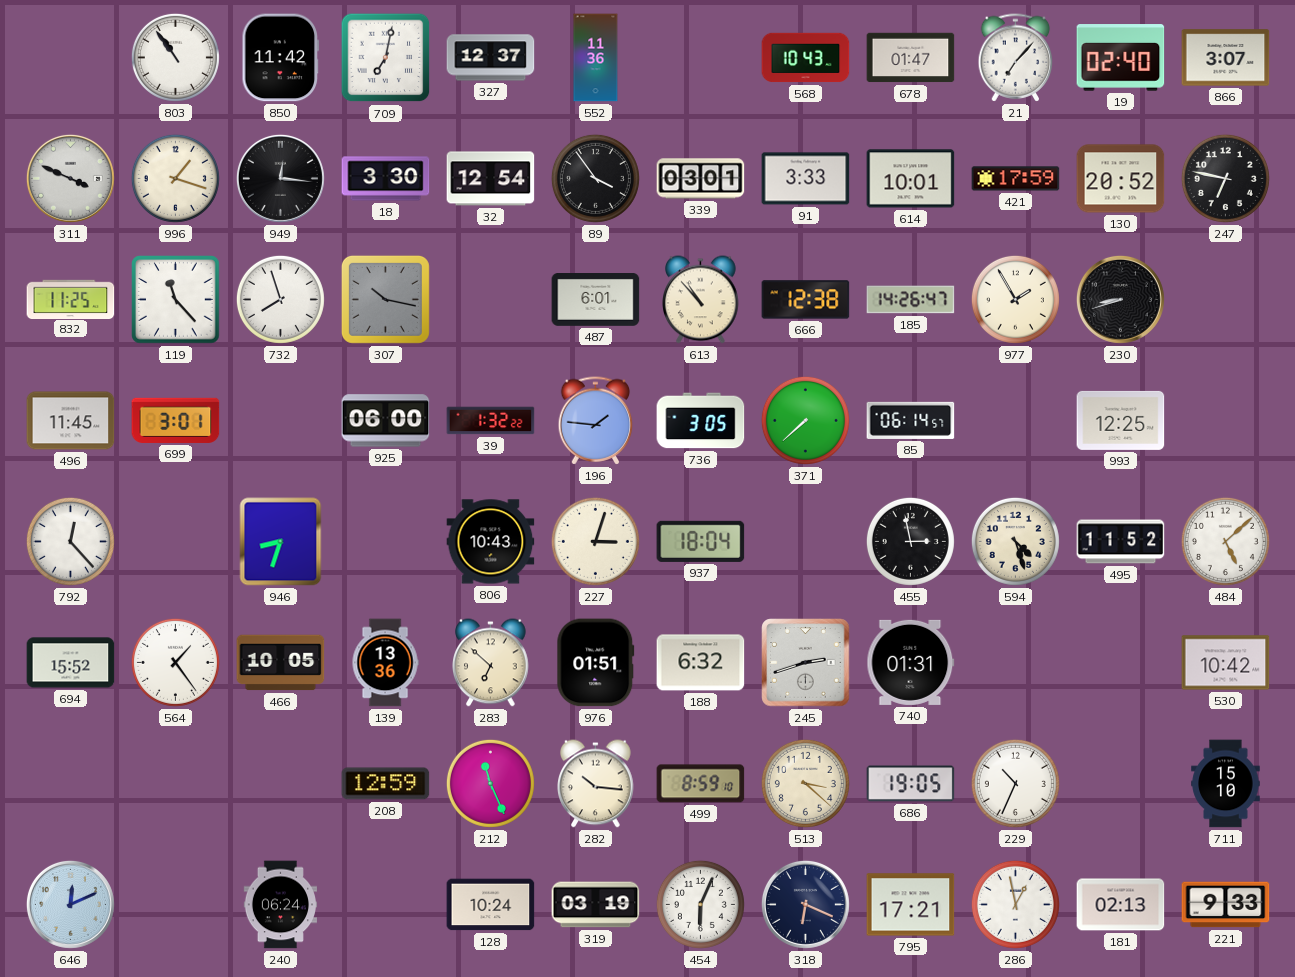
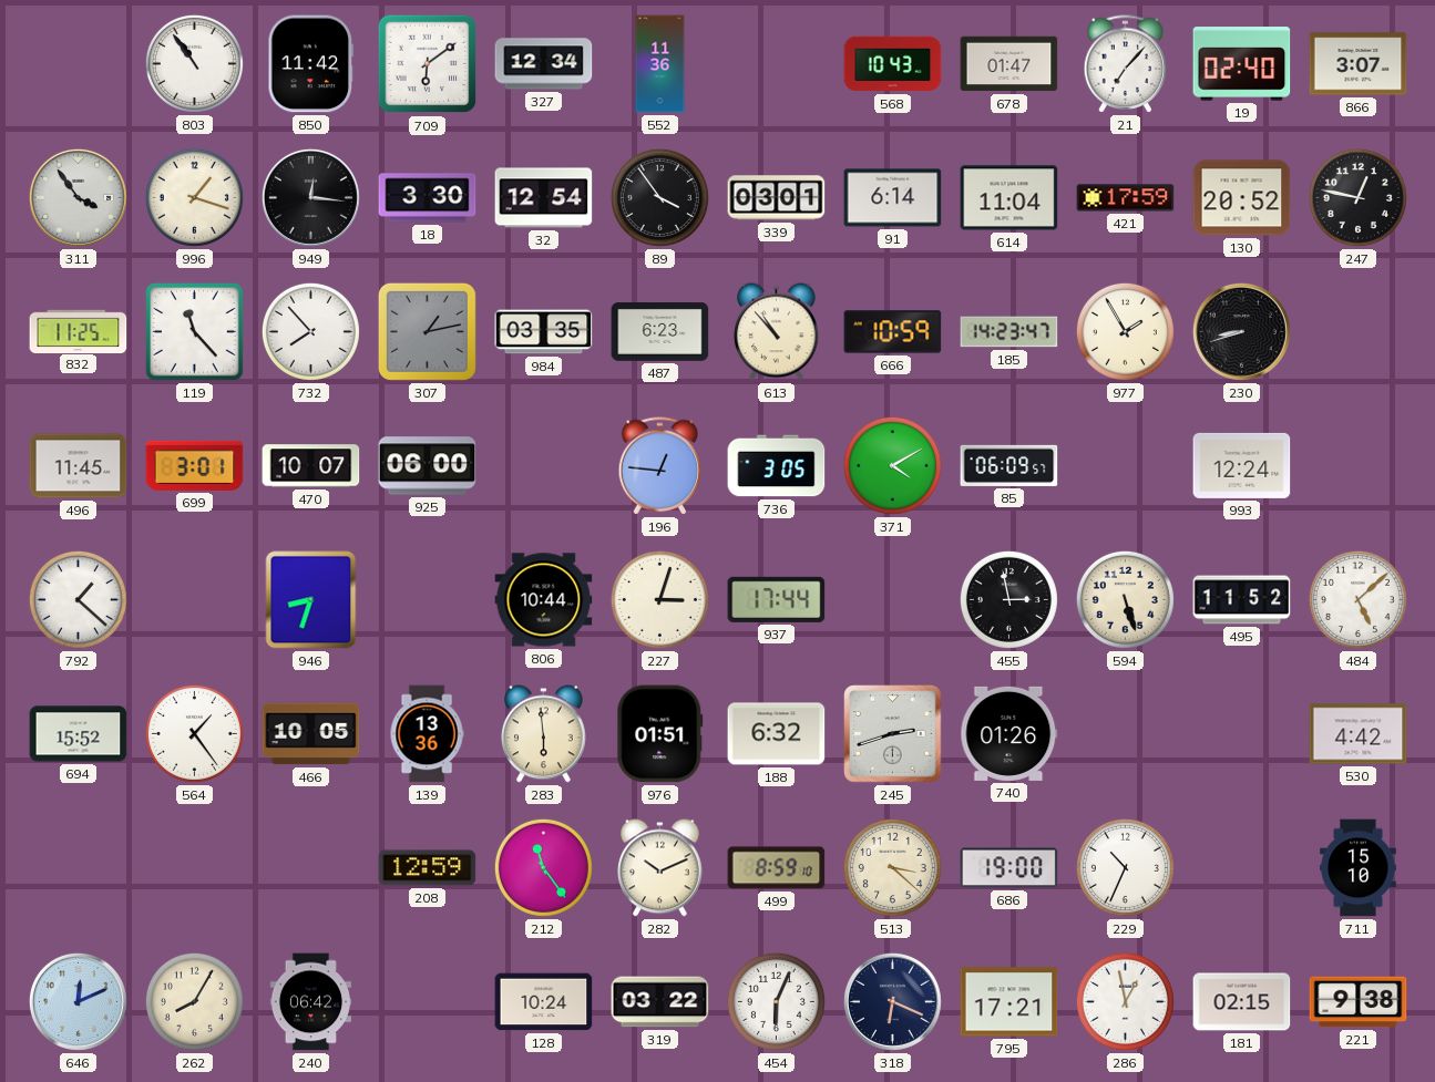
709: 7:02 -> 6:09 (428, 64)
327: 12:37 -> 12:34 (544, 64)
311: 3:49 -> 3:54 (78, 197)
91: 3:33 -> 6:14 (893, 198)
614: 10:01 -> 11:04 (1009, 198)
247: 6:47 -> 12:47 (1357, 197)
732: 7:57 -> 7:53 (310, 331)
307: 10:17 -> 1:13 (427, 331)
984: none -> 03:35 (544, 332)
487: 6:01 -> 6:23 (660, 332)
666: 12:38 -> 10:59 (893, 332)
185: 14:26 -> 14:23 (1009, 332)
470: none -> 10:07 (311, 466)
39: 1:32 -> none (491, 421)
196: 1:46 -> 12:46 (660, 466)
371: 7:38 -> 4:10 (892, 465)
85: 06:14 -> 06:09 (1009, 465)
993: 12:25 -> 12:24 (1242, 465)
792: 12:23 -> 1:22 (78, 599)
806: 10:43 -> 10:44 (544, 600)
937: 18:04 -> 17:44 (777, 599)
594: 4:27 -> 5:27 (1125, 599)
283: 6:52 -> 5:59 (544, 734)
740: 01:31 -> 01:26 (1009, 733)
530: 10:42 -> 4:42 (1359, 734)
212: 11:26 -> 11:24 (543, 867)
282: 10:16 -> 10:11 (660, 868)
686: 19:05 -> 19:00 (1009, 868)
262: none -> 8:05 (194, 1001)
240: 06:24 -> 06:42 (310, 1002)
319: 03:19 -> 03:22 (660, 1002)
181: 02:13 -> 02:15 (1242, 1002)
221: 9:33 -> 9:38 (1359, 1002)
